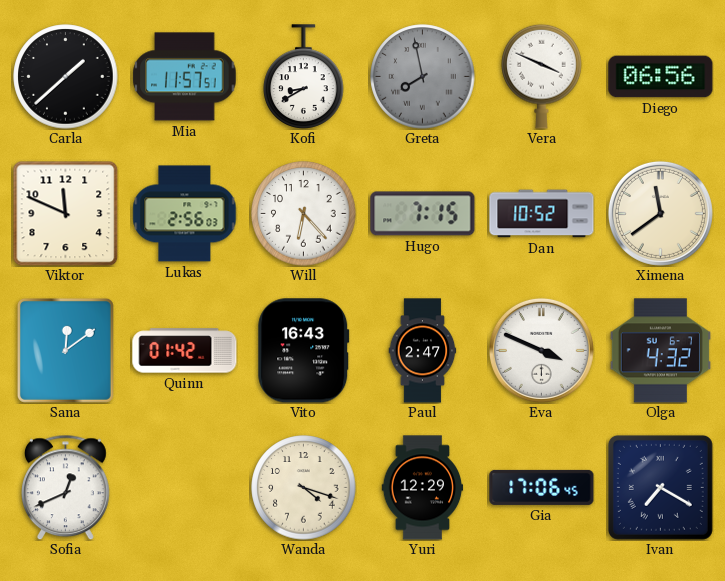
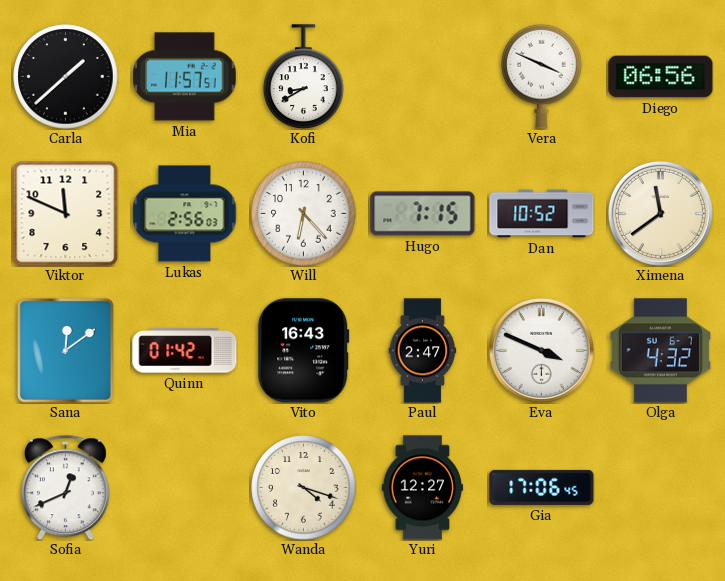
Greta: 7:58 -> none (423, 77)
Yuri: 12:29 -> 12:27 (423, 488)
Ivan: 7:20 -> none (660, 487)
